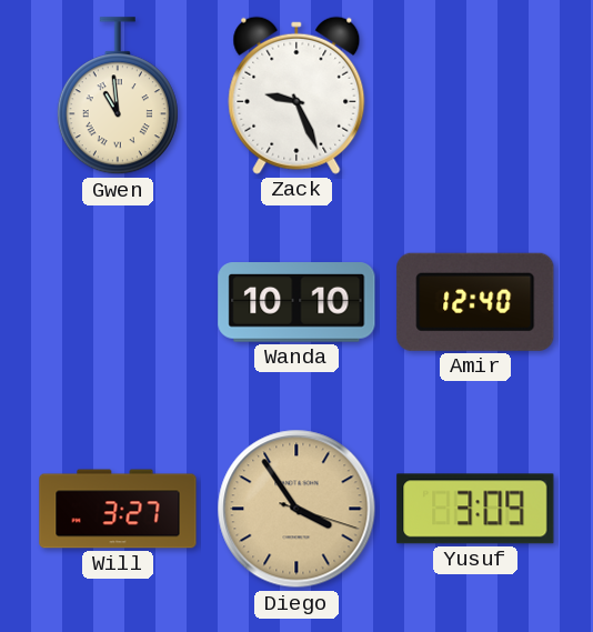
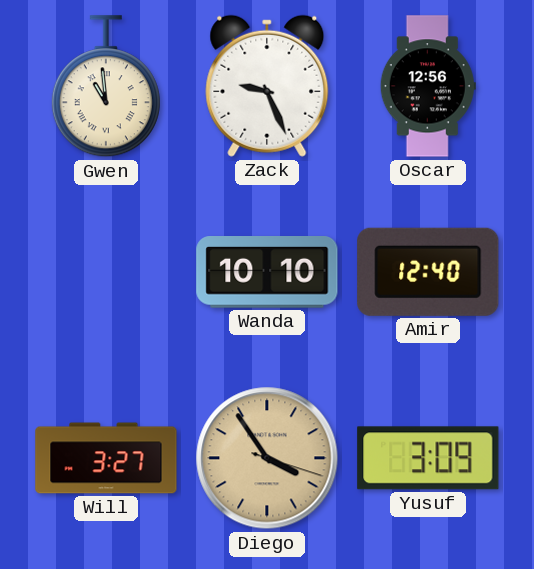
Oscar: none -> 12:56 (428, 86)
